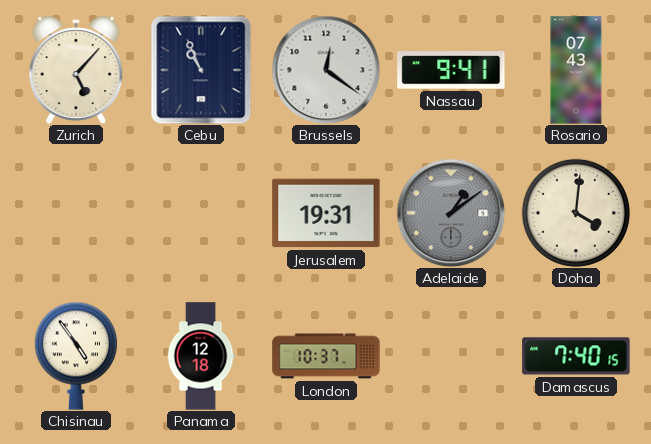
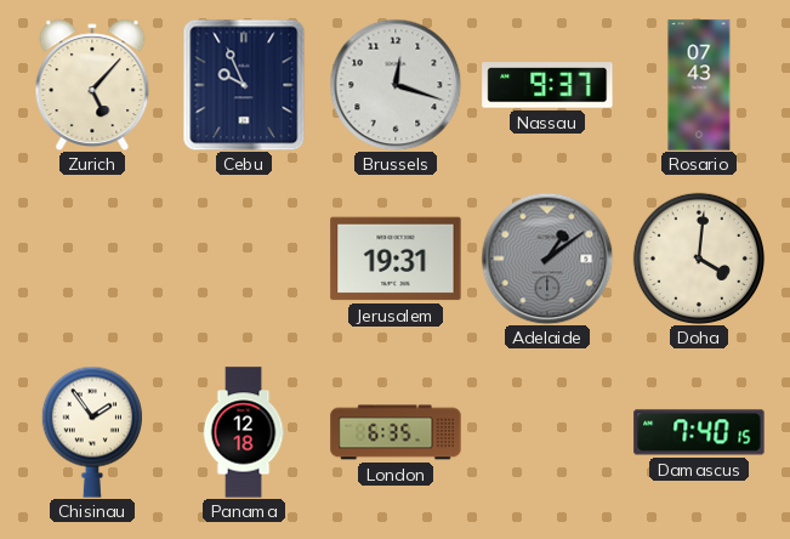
Cebu: 10:56 -> 9:56 (244, 85)
Brussels: 12:21 -> 12:18 (396, 85)
Nassau: 9:41 -> 9:37 (547, 85)
Chisinau: 4:54 -> 1:54 (92, 432)
London: 10:37 -> 6:35 (396, 432)
